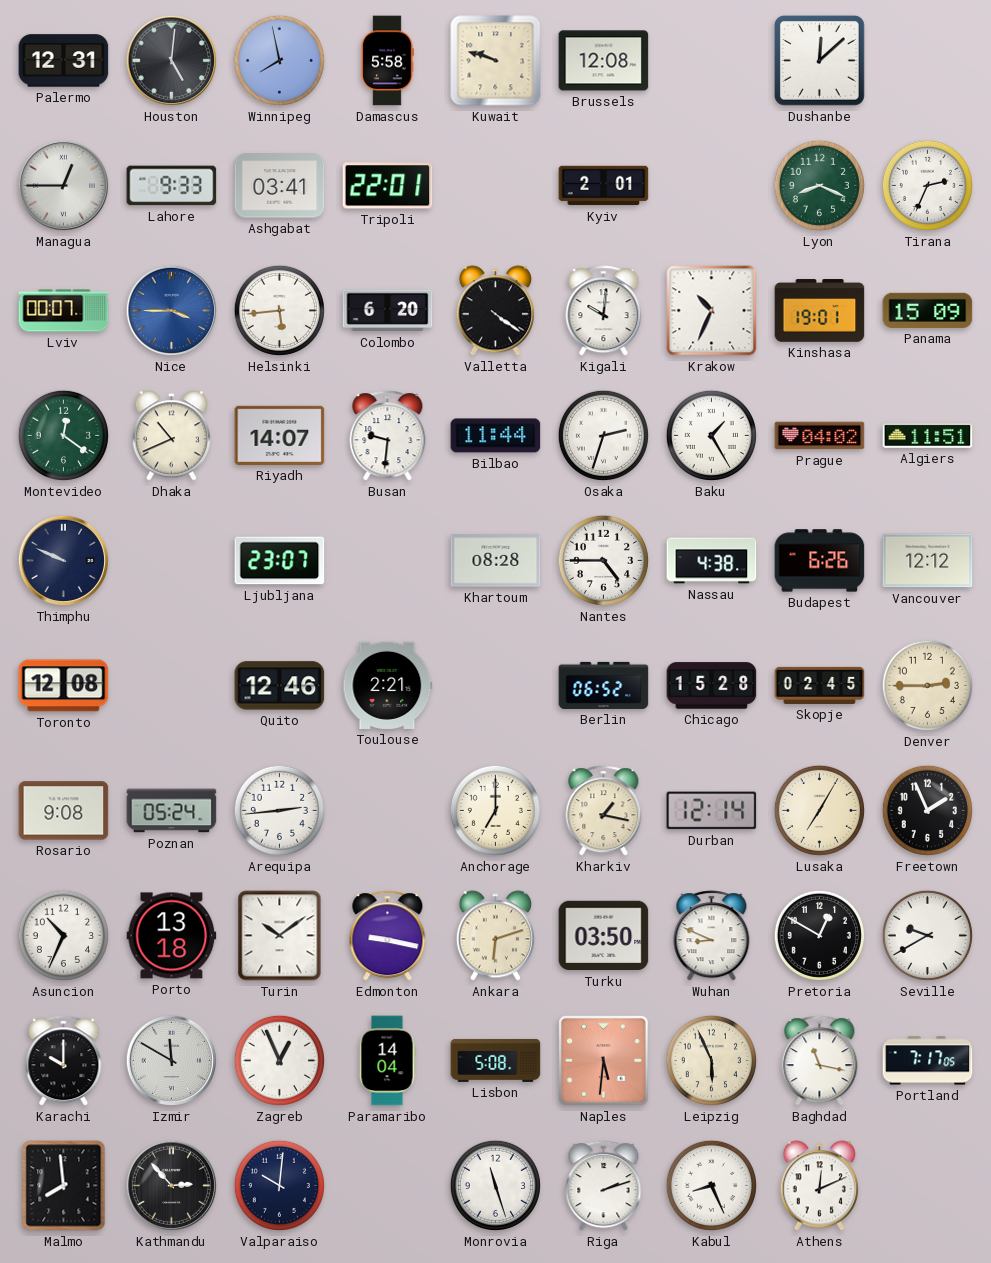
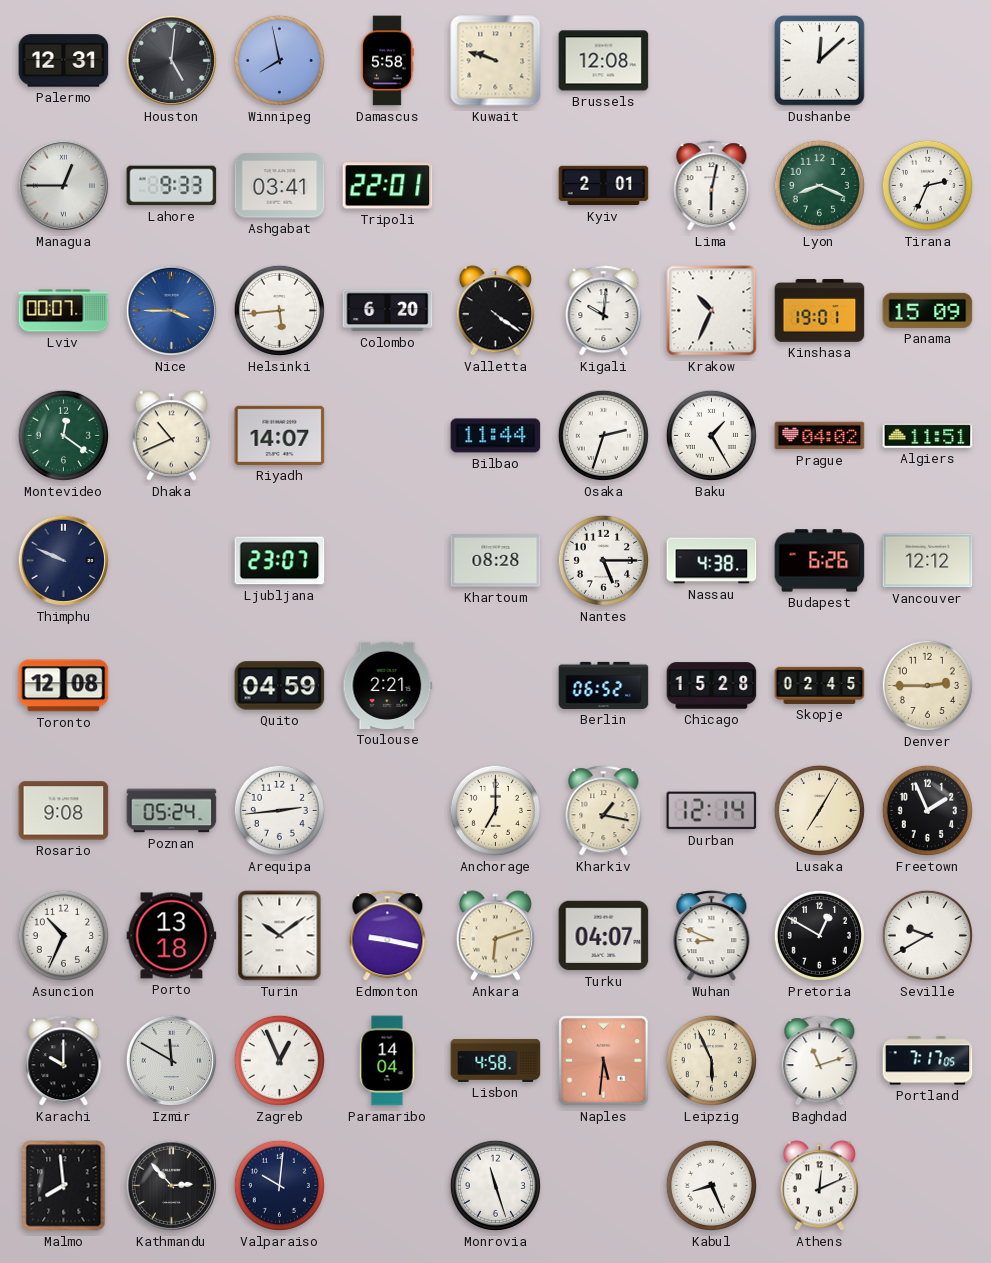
Lima: none -> 6:02 (712, 186)
Busan: 9:31 -> none (388, 436)
Nantes: 4:45 -> 5:15 (603, 560)
Quito: 12:46 -> 04:59 (280, 686)
Turku: 03:50 -> 04:07 (604, 936)
Lisbon: 5:08 -> 4:58 (496, 1060)
Baghdad: 11:17 -> 11:12 (820, 1061)
Riga: 2:12 -> none (604, 1186)
